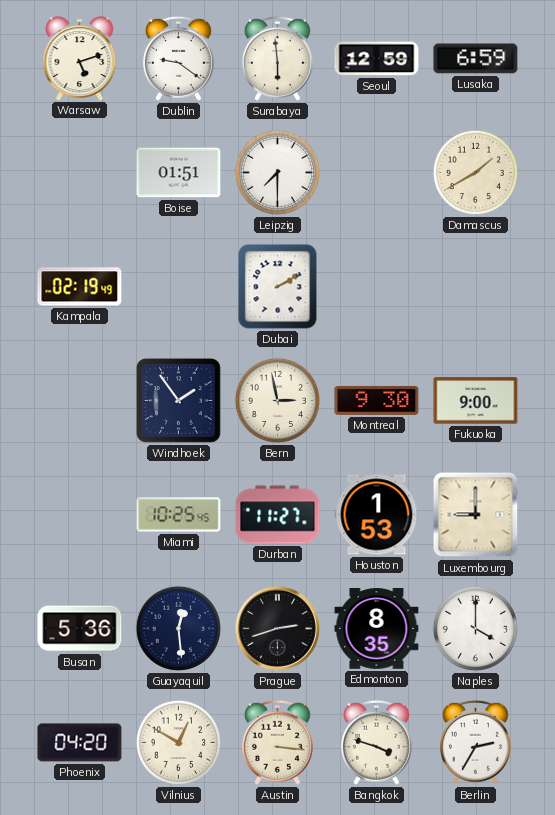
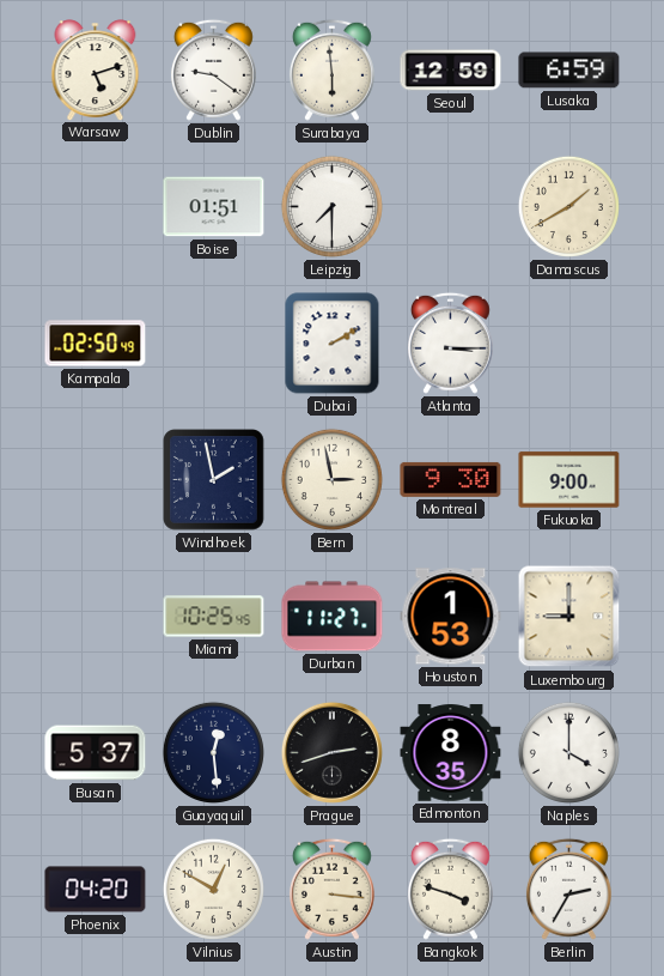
Kampala: 02:19 -> 02:50 (96, 344)
Atlanta: none -> 3:15 (450, 342)
Windhoek: 1:54 -> 1:58 (214, 480)
Busan: 5:36 -> 5:37 (96, 753)
